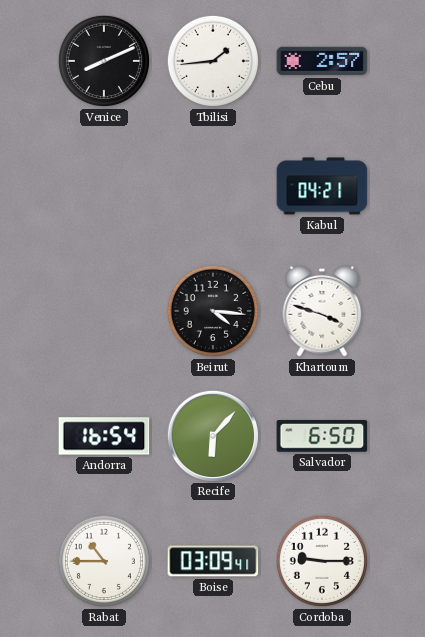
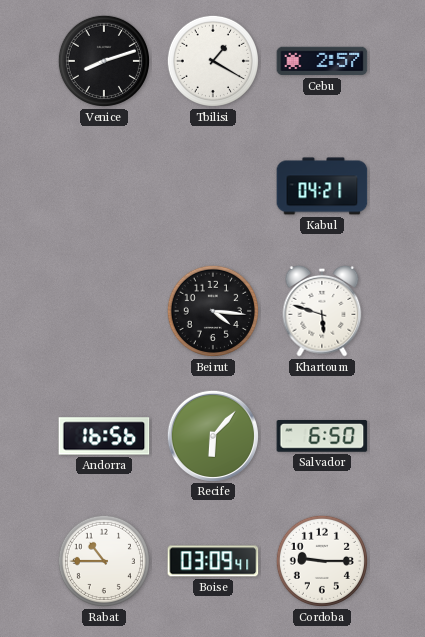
Venice: 8:11 -> 8:12 (104, 61)
Tbilisi: 1:44 -> 1:20 (213, 61)
Khartoum: 3:48 -> 5:48 (322, 311)
Andorra: 16:54 -> 16:56 (104, 436)
